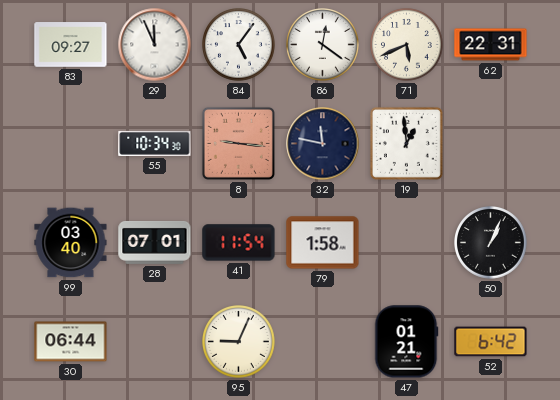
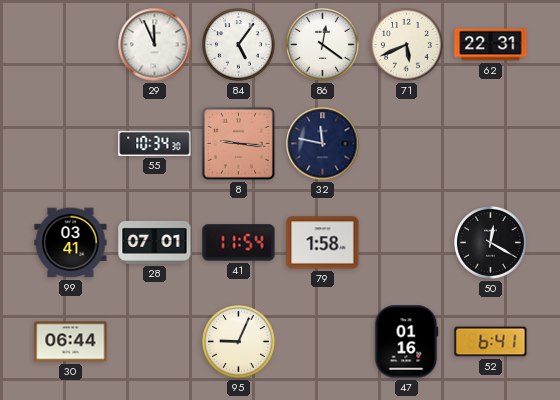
83: 09:27 -> none (71, 45)
19: 12:59 -> none (406, 143)
99: 03:40 -> 03:41 (71, 243)
50: 1:04 -> 12:20 (491, 243)
47: 01:21 -> 01:16 (406, 342)
52: 6:42 -> 6:41 (491, 342)
